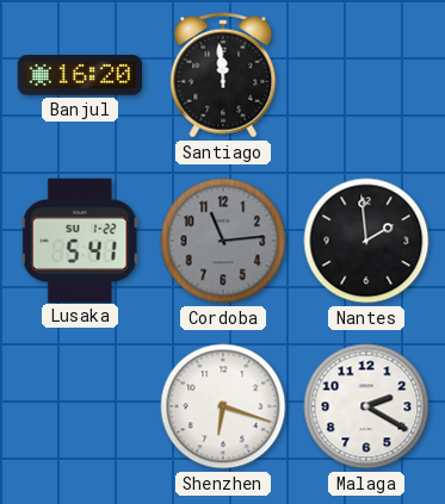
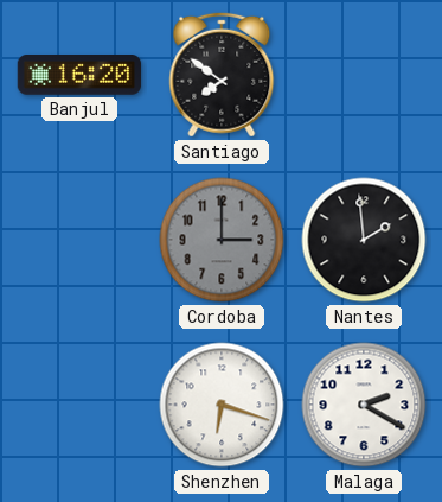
Santiago: 11:59 -> 7:51 (222, 75)
Lusaka: 5:41 -> none (80, 239)
Cordoba: 11:14 -> 3:00 (222, 240)
